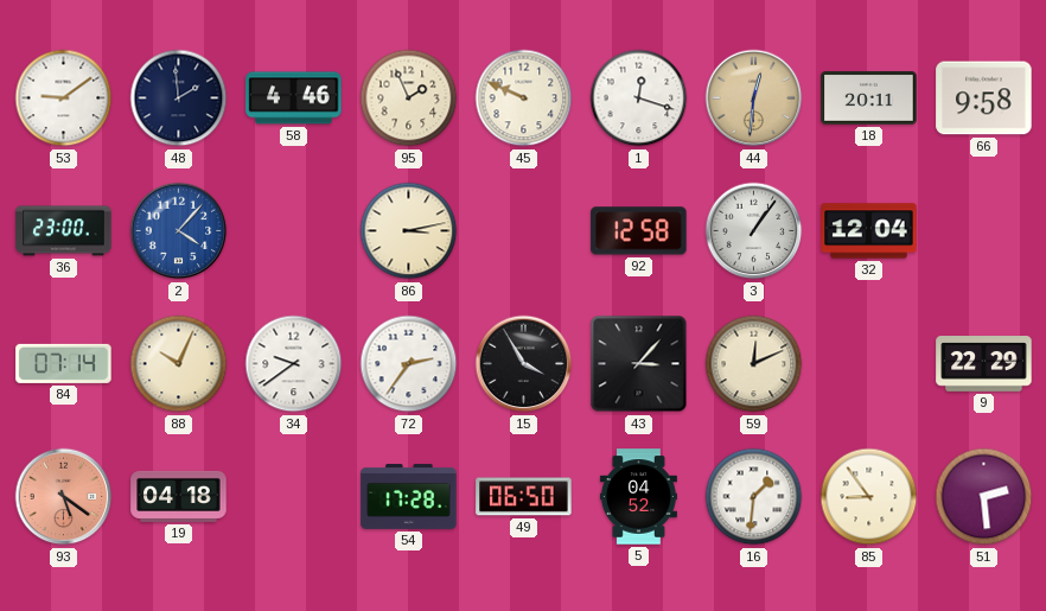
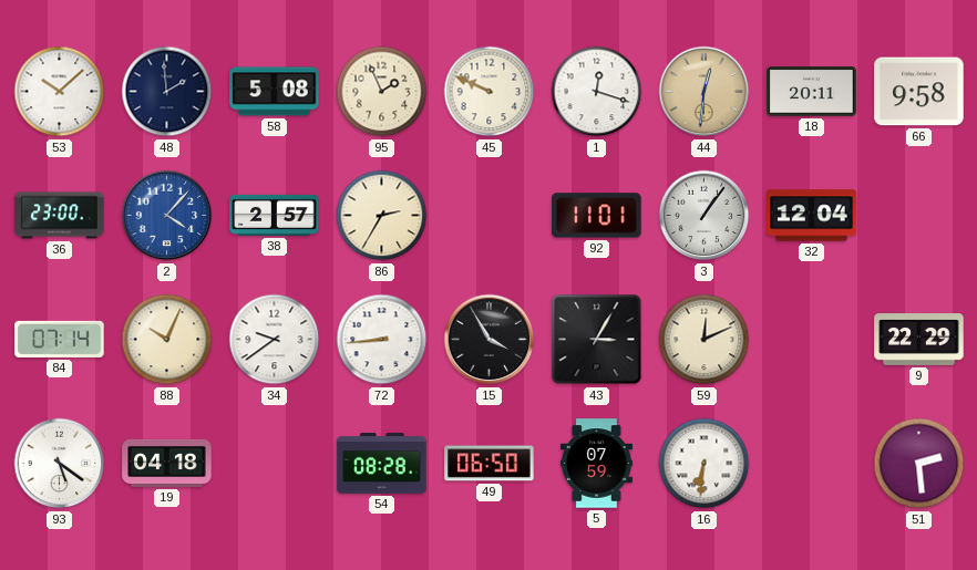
53: 9:09 -> 10:08 (60, 92)
58: 4:46 -> 5:08 (275, 92)
38: none -> 2:57 (275, 215)
86: 3:13 -> 2:35 (382, 216)
92: 12:58 -> 11:01 (597, 216)
72: 2:36 -> 8:44 (382, 340)
43: 3:07 -> 3:05 (597, 340)
93 dial: salmon -> white (60, 464)
54: 17:28 -> 08:28 (382, 464)
5: 04:52 -> 07:59 (596, 464)
16: 1:31 -> 6:31 (705, 464)
85: 8:54 -> none (869, 497)
